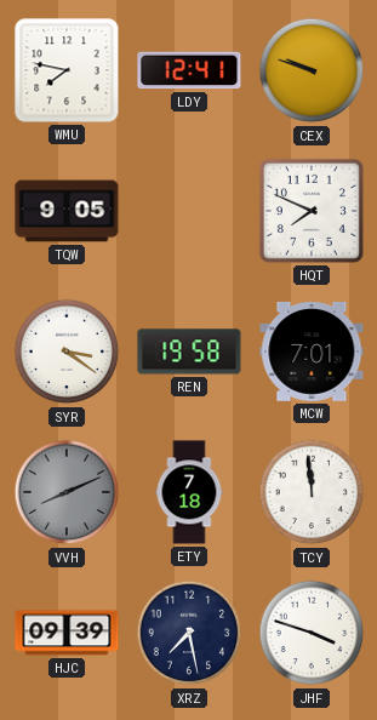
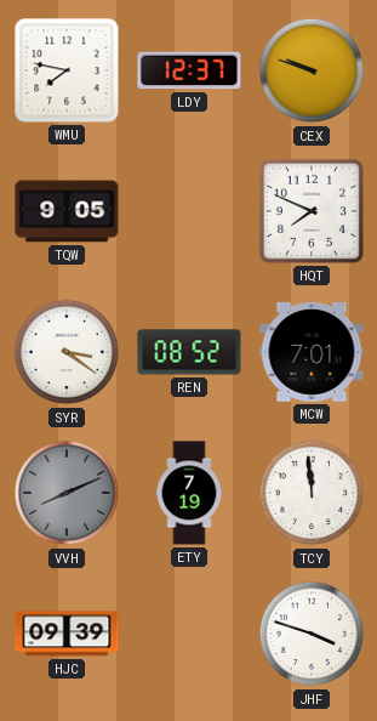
LDY: 12:41 -> 12:37 (189, 70)
REN: 19:58 -> 08:52 (189, 352)
ETY: 7:18 -> 7:19 (189, 493)
XRZ: 7:28 -> none (189, 633)
